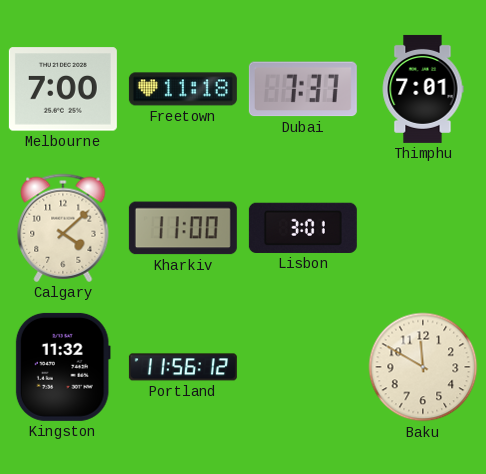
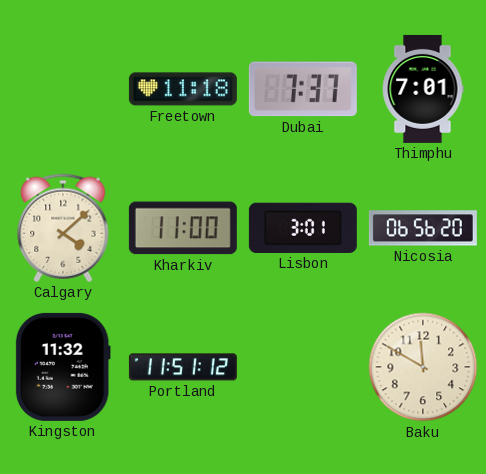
Melbourne: 7:00 -> none (63, 89)
Nicosia: none -> 06:56 (423, 228)
Portland: 11:56 -> 11:51 (183, 367)
